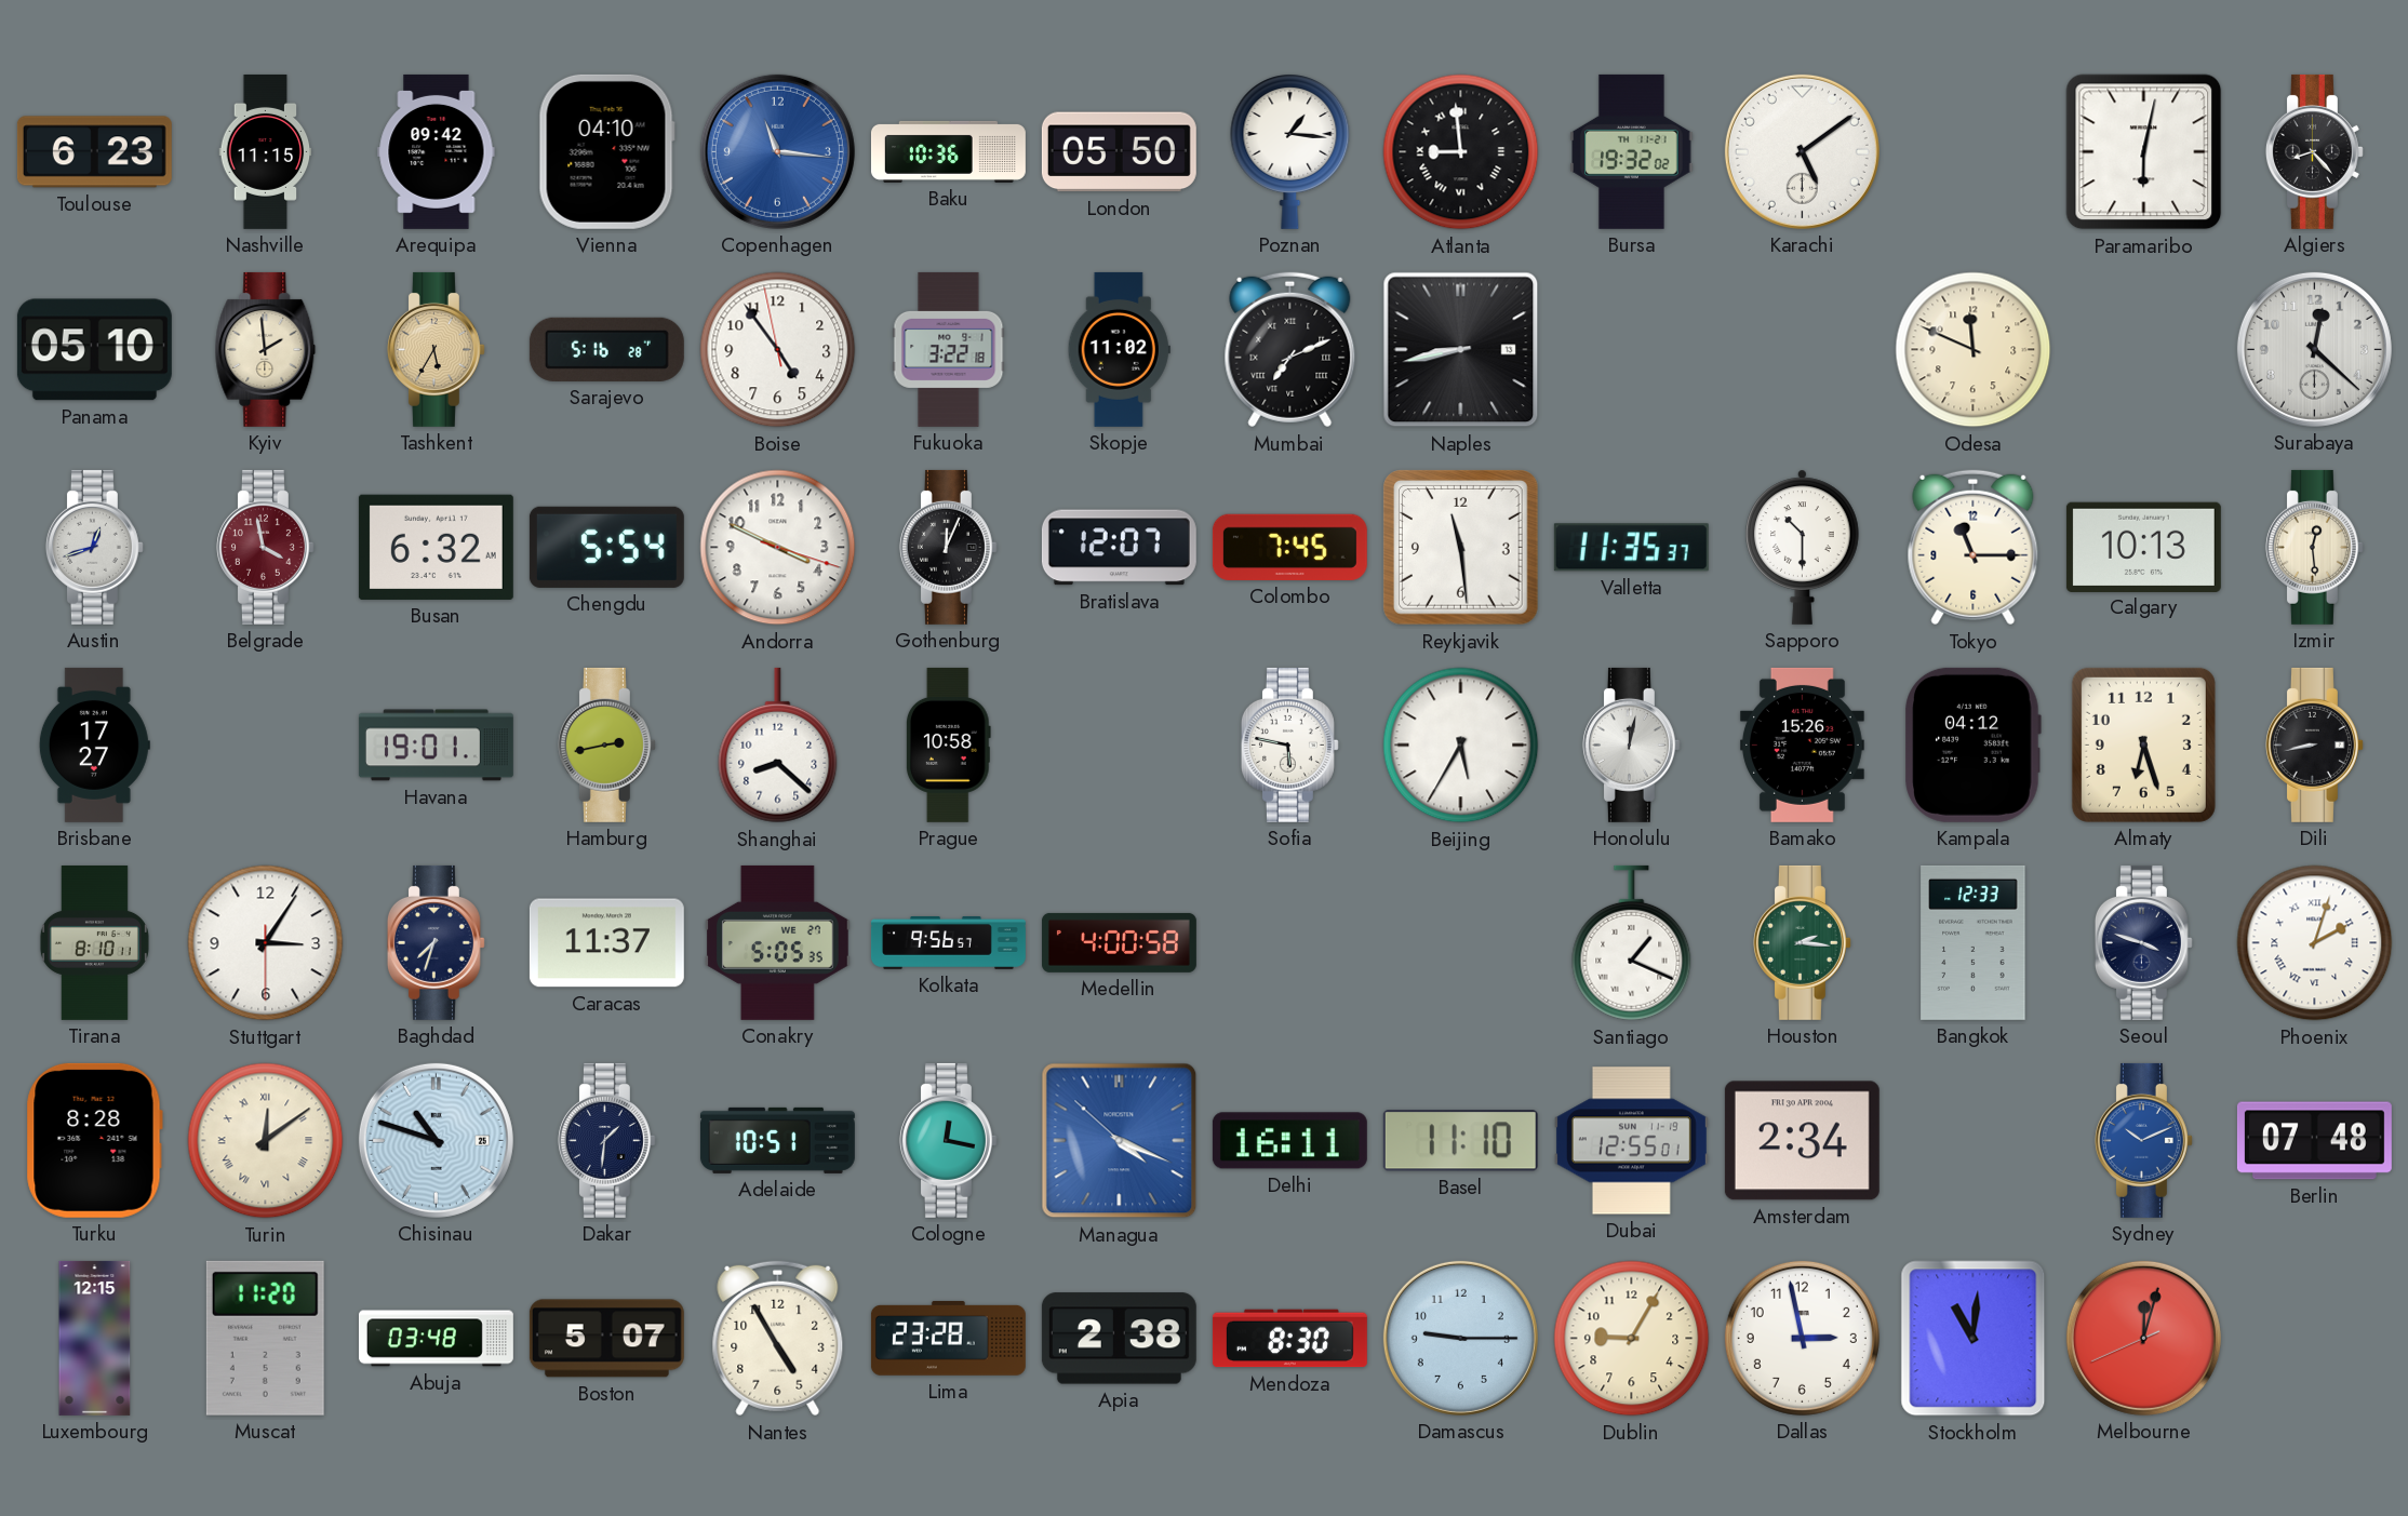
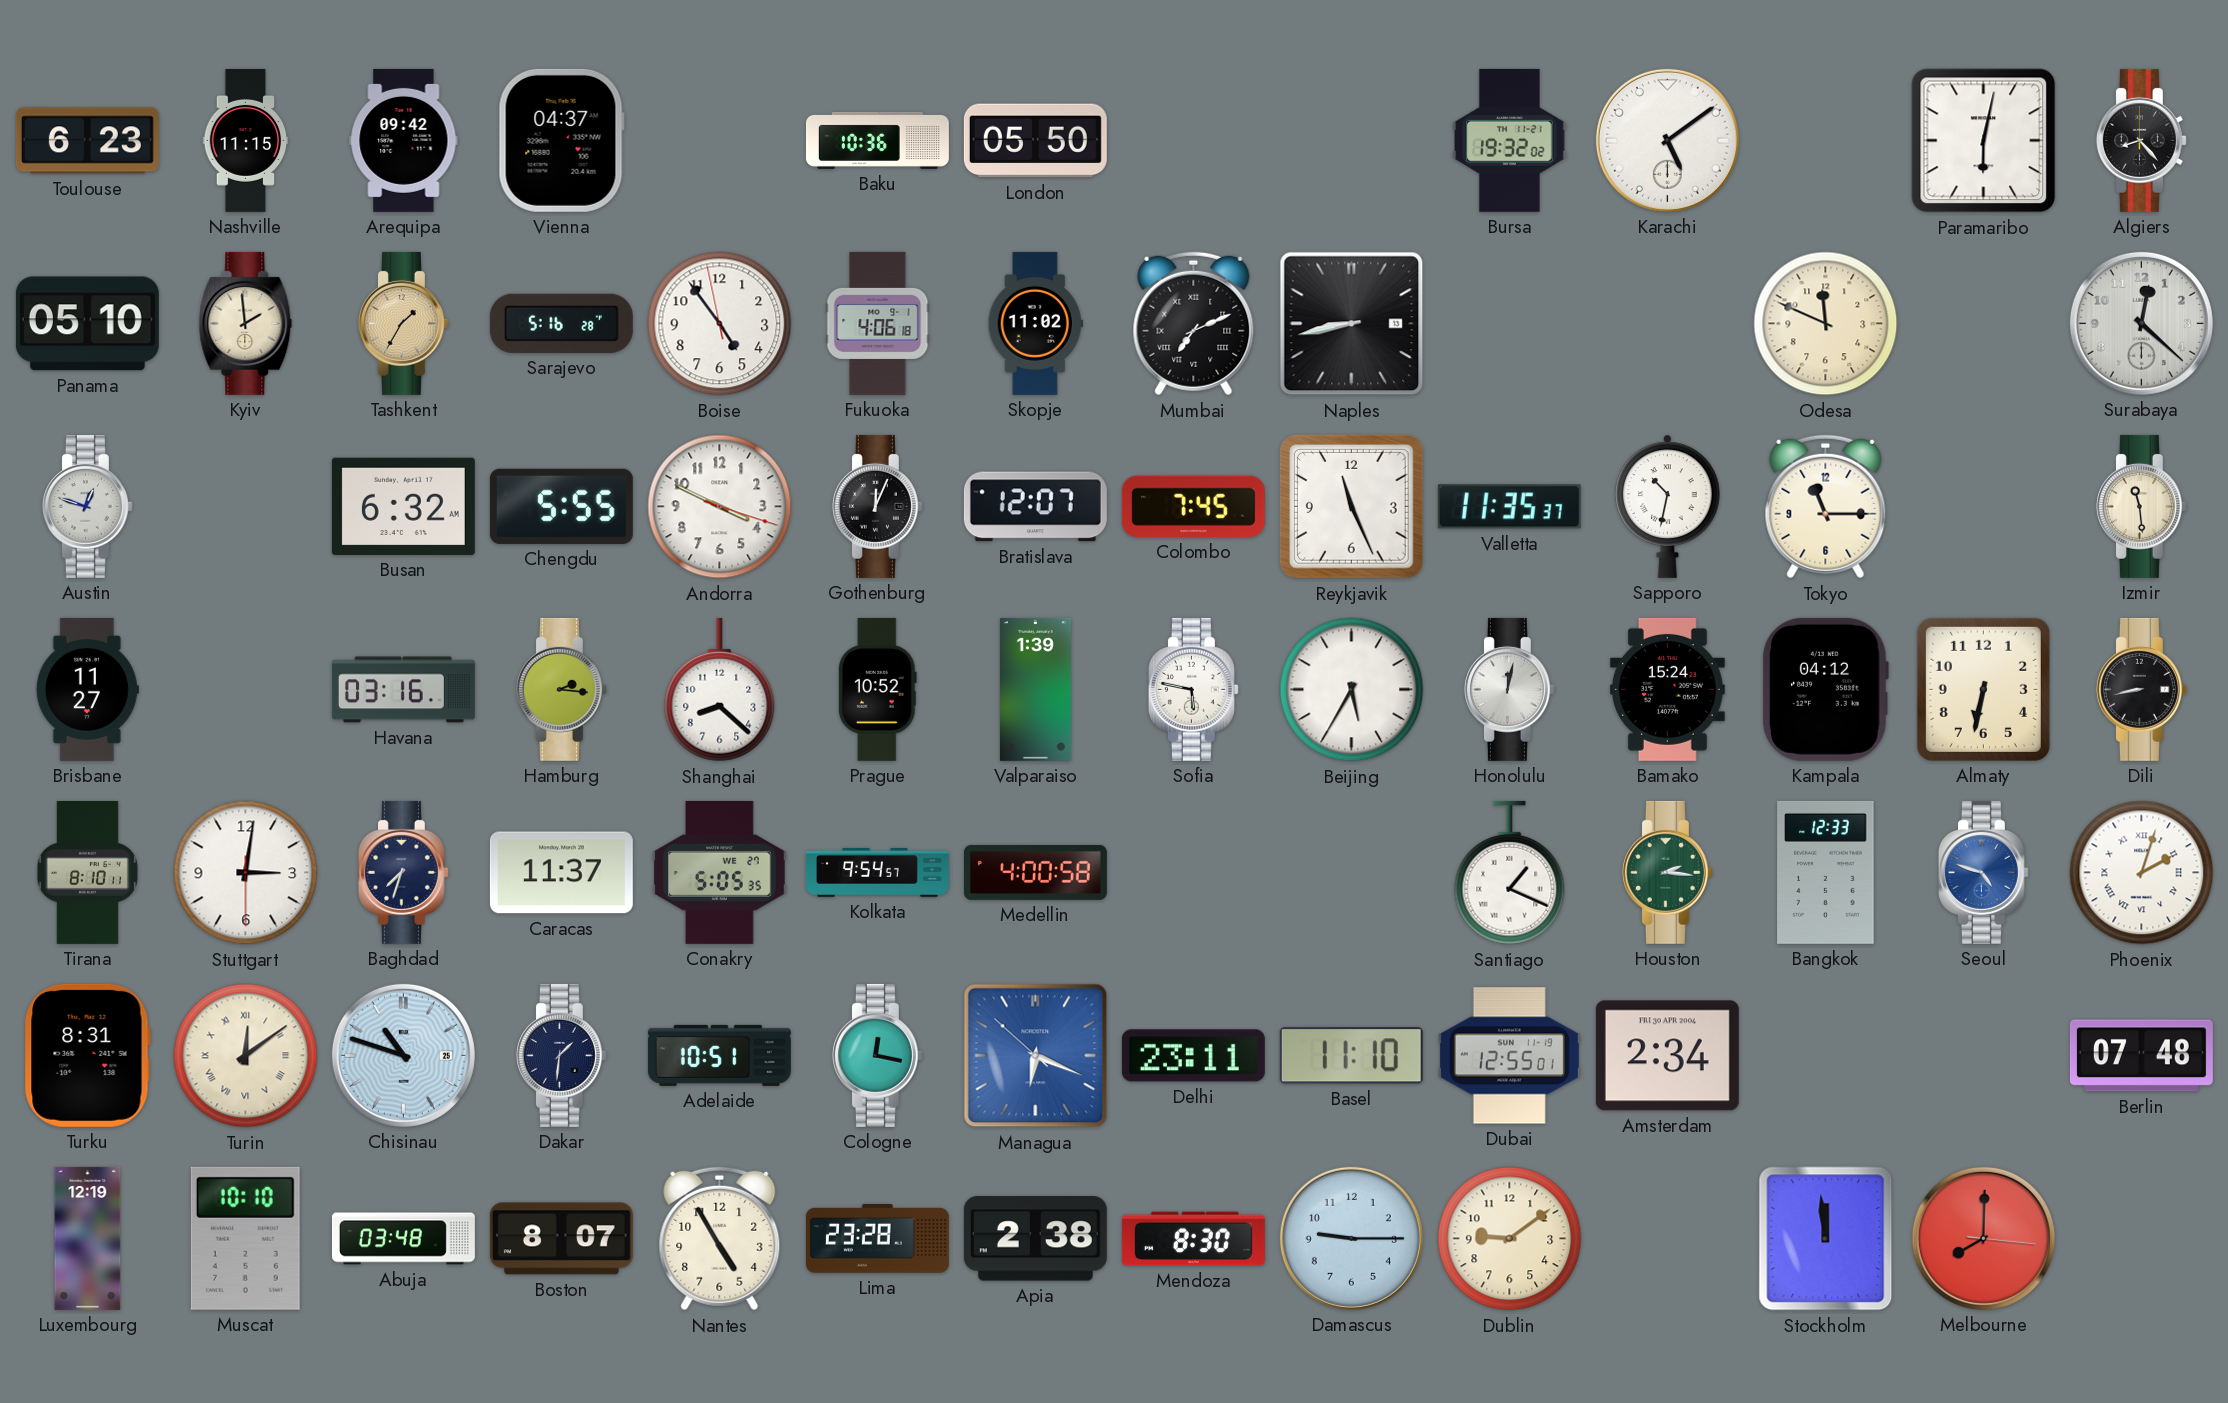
Vienna: 04:10 -> 04:37 (561, 140)
Copenhagen: 11:16 -> none (777, 151)
Poznan: 1:16 -> none (1290, 152)
Atlanta: 8:59 -> none (1461, 152)
Tashkent: 5:35 -> 1:35 (403, 323)
Fukuoka: 3:22 -> 4:06 (878, 323)
Austin: 12:42 -> 12:48 (87, 506)
Belgrade: 3:58 -> none (265, 547)
Chengdu: 5:54 -> 5:55 (561, 506)
Reykjavik: 11:29 -> 11:26 (1352, 507)
Sapporo: 10:30 -> 10:32 (1668, 506)
Calgary: 10:13 -> none (2143, 547)
Izmir: 12:29 -> 11:29 (2141, 506)
Brisbane: 17:27 -> 11:27 (87, 689)
Havana: 19:01 -> 03:16 (403, 690)
Hamburg: 2:43 -> 2:16 (561, 689)
Prague: 10:58 -> 10:52 (877, 689)
Valparaiso: none -> 1:39 (1035, 689)
Bamako: 15:26 -> 15:24 (1667, 689)
Almaty: 6:27 -> 6:32 (1983, 689)
Stuttgart: 3:05 -> 3:01 (246, 873)
Kolkata: 9:56 -> 9:54 (877, 873)
Seoul: 3:48 -> 4:48 (1983, 872)
Seoul dial: navy -> blue (1983, 872)
Turku: 8:28 -> 8:31 (87, 1055)
Managua: 4:18 -> 6:18 (1036, 1056)
Delhi: 16:11 -> 23:11 (1193, 1056)
Sydney: 10:11 -> none (2143, 1140)
Luxembourg: 12:15 -> 12:19 (88, 1238)
Muscat: 11:20 -> 10:10 (245, 1238)
Boston: 5:07 -> 8:07 (561, 1239)
Dublin: 9:05 -> 9:09 (1510, 1239)
Dallas: 2:58 -> none (1802, 1338)
Stockholm: 11:01 -> 11:59 (1826, 1239)
Melbourne: 12:02 -> 8:00 (1983, 1238)
